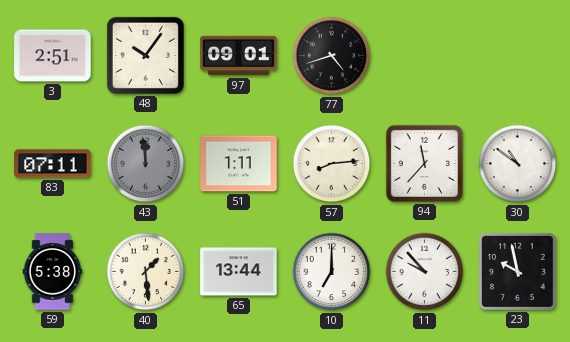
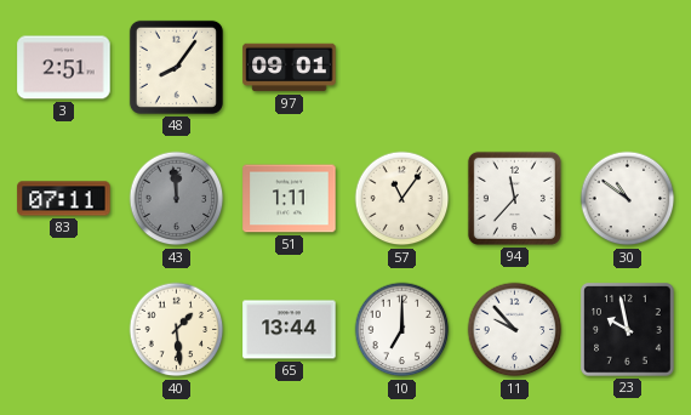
48: 10:06 -> 8:06 (176, 67)
77: 4:42 -> none (332, 56)
57: 8:14 -> 11:06 (402, 199)
59: 5:38 -> none (53, 272)
